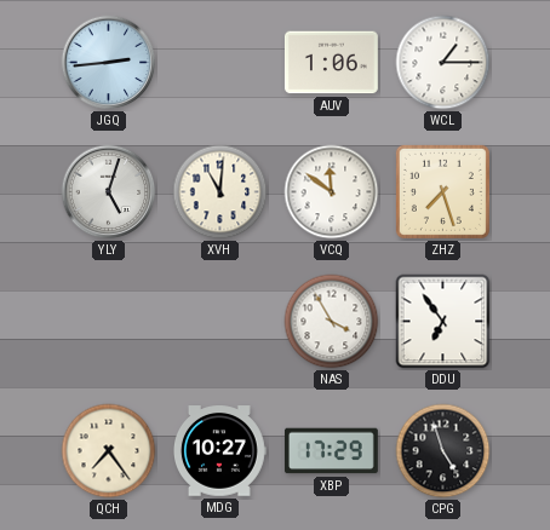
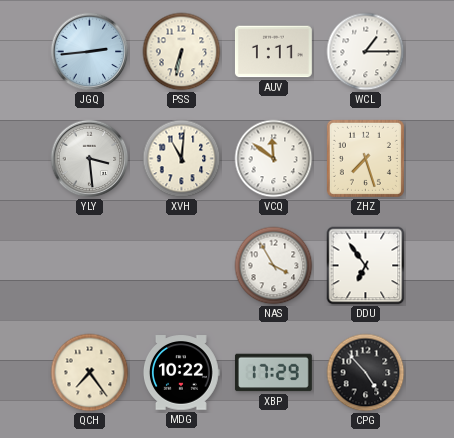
PSS: none -> 6:32 (182, 52)
AUV: 1:06 -> 1:11 (273, 52)
YLY: 5:03 -> 3:29 (90, 159)
MDG: 10:27 -> 10:22 (182, 373)
CPG: 4:57 -> 4:53 (366, 373)
